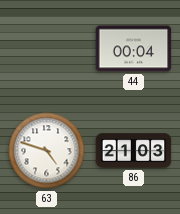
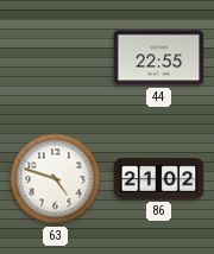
44: 00:04 -> 22:55 (159, 58)
86: 21:03 -> 21:02 (159, 179)
